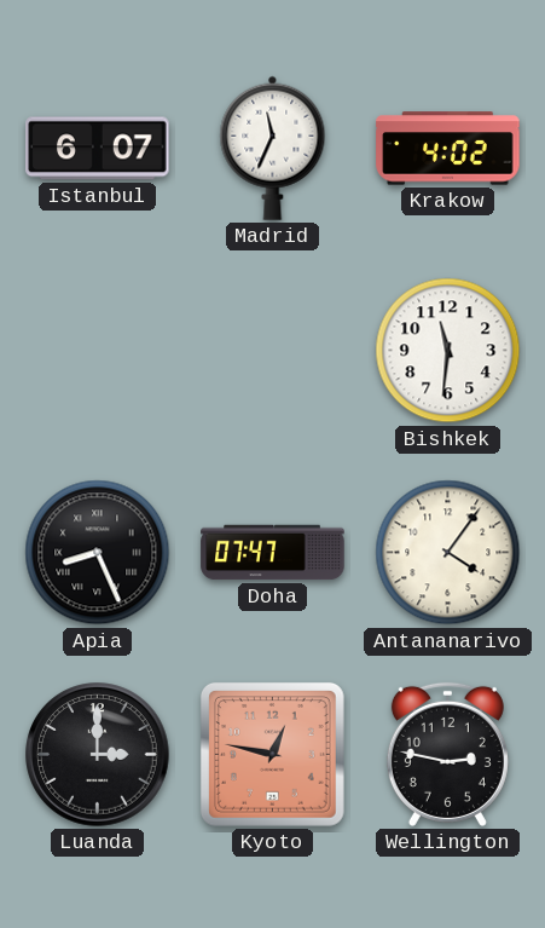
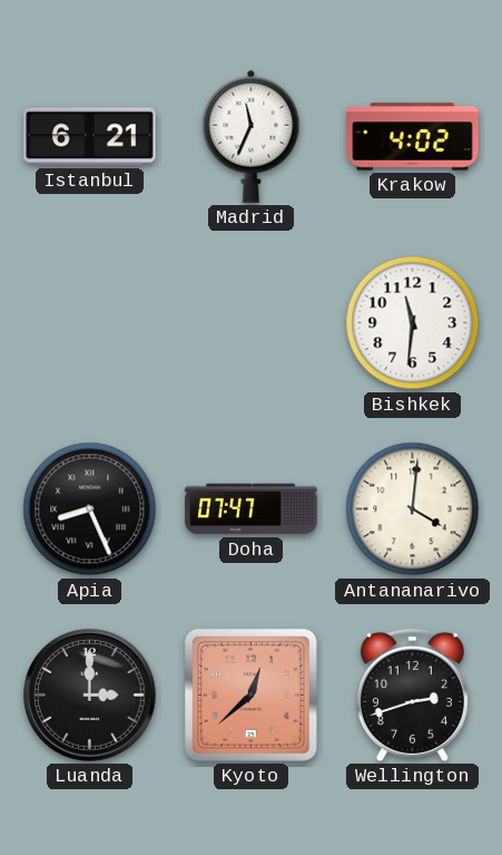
Istanbul: 6:07 -> 6:21 (90, 137)
Antananarivo: 4:06 -> 4:01 (413, 509)
Kyoto: 12:47 -> 12:38 (250, 694)
Wellington: 2:47 -> 2:42 (412, 694)
